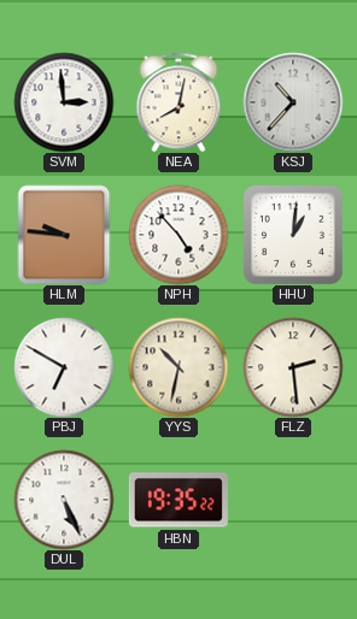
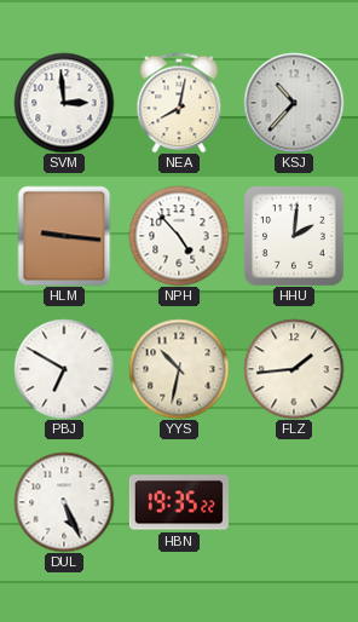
HLM: 9:46 -> 9:16 (64, 236)
HHU: 1:01 -> 2:01 (294, 236)
FLZ: 2:29 -> 1:44 (294, 369)
